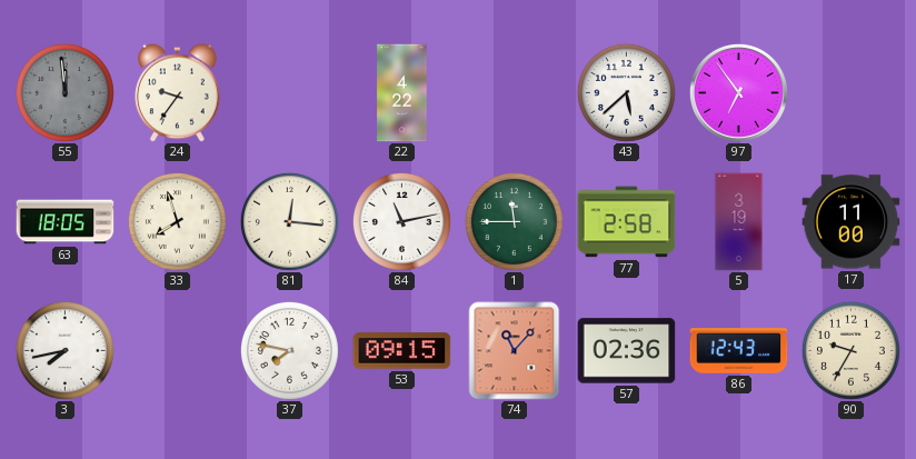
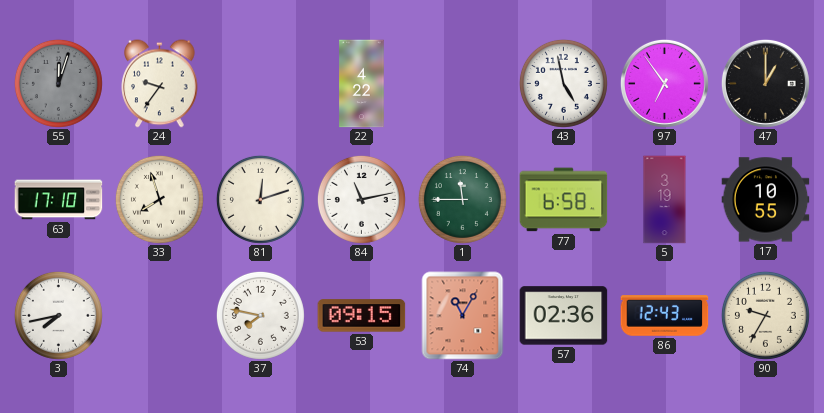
55: 11:59 -> 12:03 (58, 83)
43: 5:38 -> 4:58 (563, 83)
47: none -> 1:00 (765, 83)
63: 18:05 -> 17:10 (59, 200)
81: 12:16 -> 12:12 (260, 199)
77: 2:58 -> 6:58 (564, 200)
17: 11:00 -> 10:55 (766, 200)
74: 11:07 -> 11:05 (463, 316)
